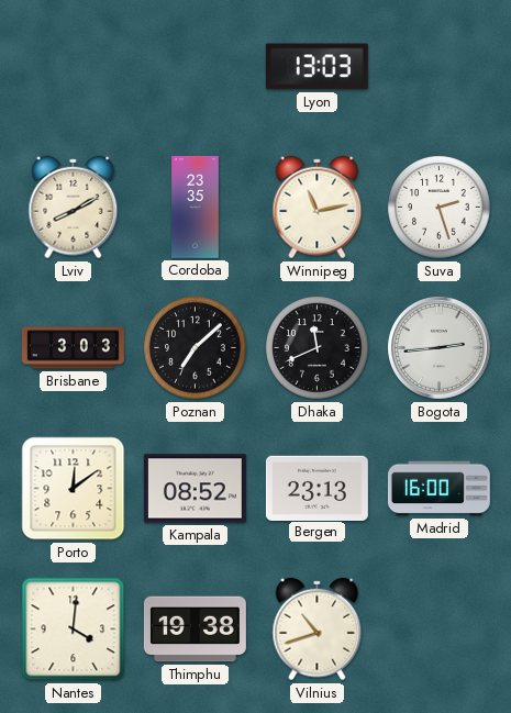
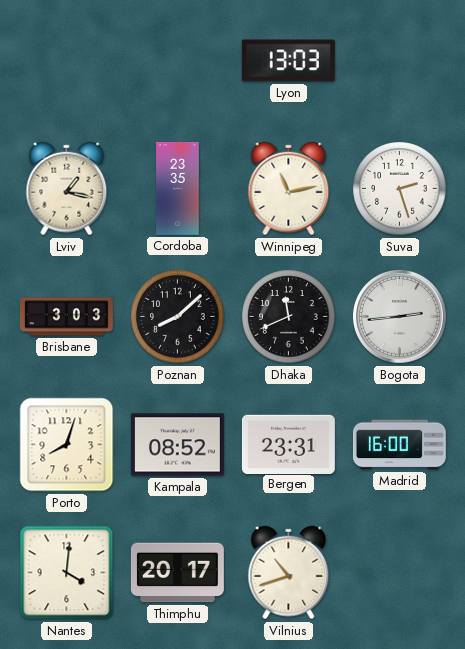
Lviv: 8:10 -> 1:17 (67, 189)
Poznan: 7:08 -> 8:08 (178, 317)
Porto: 12:09 -> 8:03 (67, 445)
Bergen: 23:13 -> 23:31 (288, 444)
Thimphu: 19:38 -> 20:17 (177, 573)
